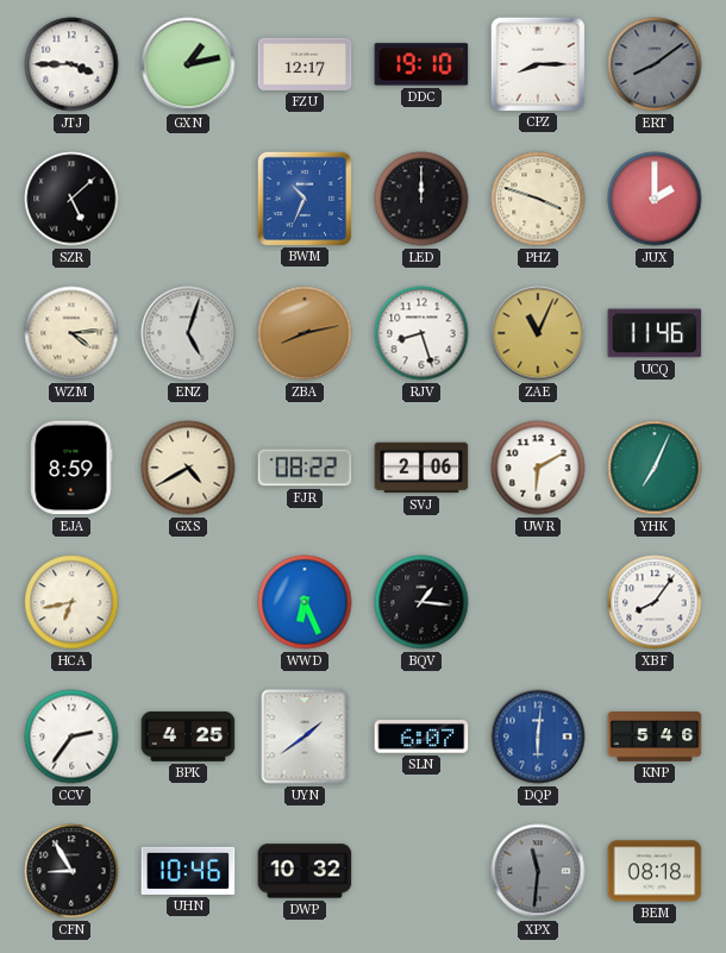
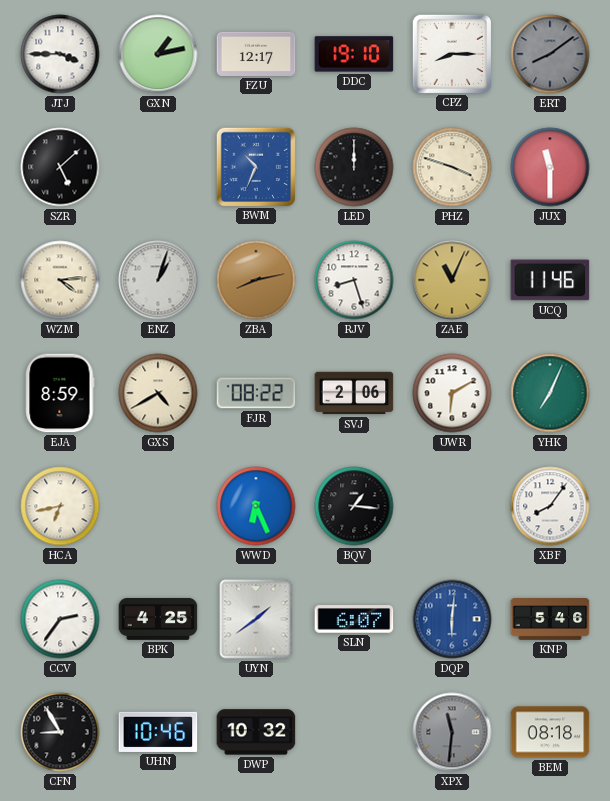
JUX: 2:00 -> 11:30 (550, 167)
ENZ: 5:03 -> 1:03 (158, 280)
